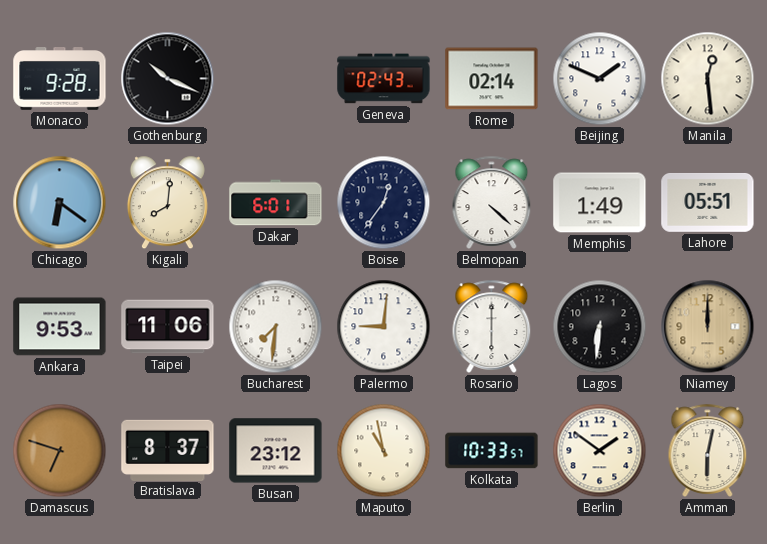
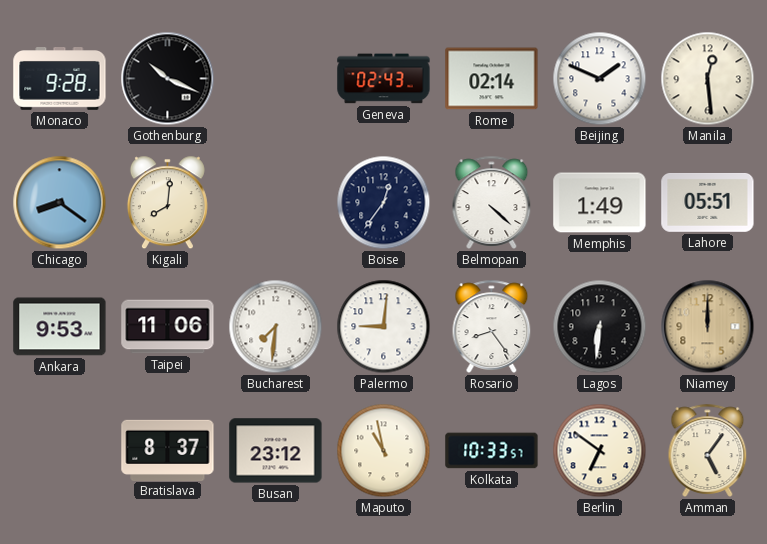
Chicago: 6:21 -> 8:21 (60, 203)
Dakar: 6:01 -> none (276, 203)
Rosario: 6:00 -> 8:24 (492, 326)
Damascus: 6:48 -> none (60, 451)
Berlin: 1:51 -> 6:51 (600, 451)
Amman: 6:02 -> 5:06 (708, 450)
